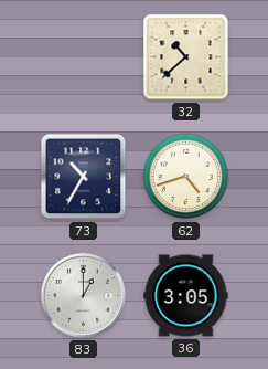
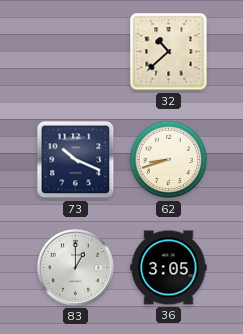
73: 10:35 -> 10:19 (76, 160)
62: 4:42 -> 8:42 (169, 160)
